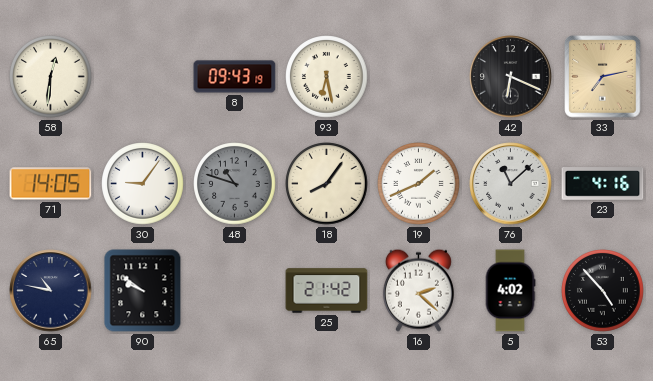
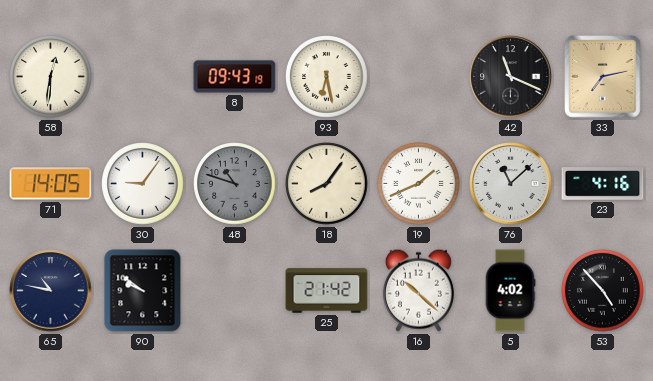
42: 6:19 -> 11:19 (511, 77)
16: 2:22 -> 10:22 (418, 290)
